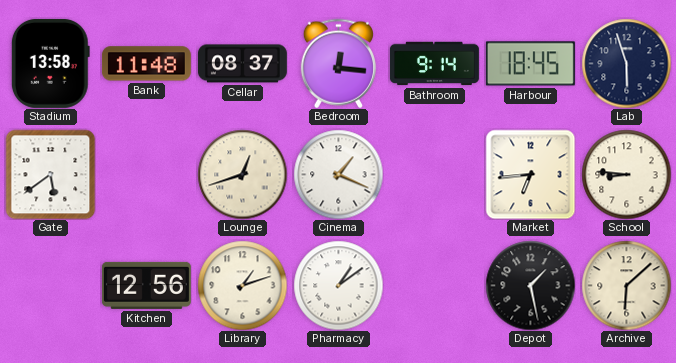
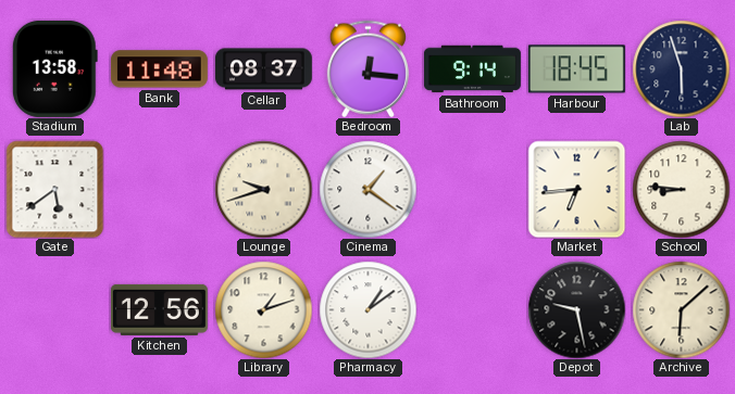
Lounge: 12:42 -> 9:42 (263, 189)
Cinema: 1:19 -> 1:21 (367, 189)
Depot: 1:28 -> 9:28 (576, 309)
